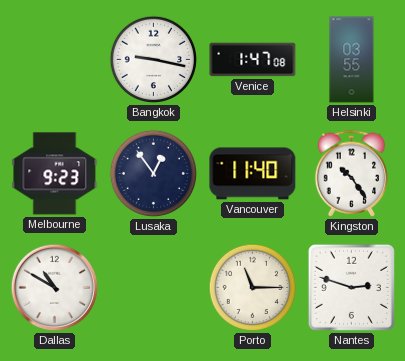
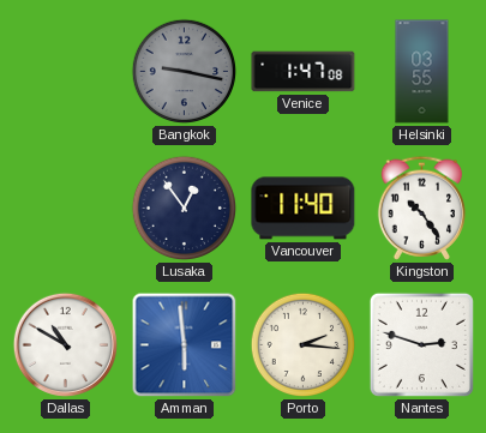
Bangkok dial: white -> grey (185, 72)
Melbourne: 9:23 -> none (55, 174)
Amman: none -> 5:59 (185, 345)
Porto: 11:15 -> 2:16 (304, 345)
